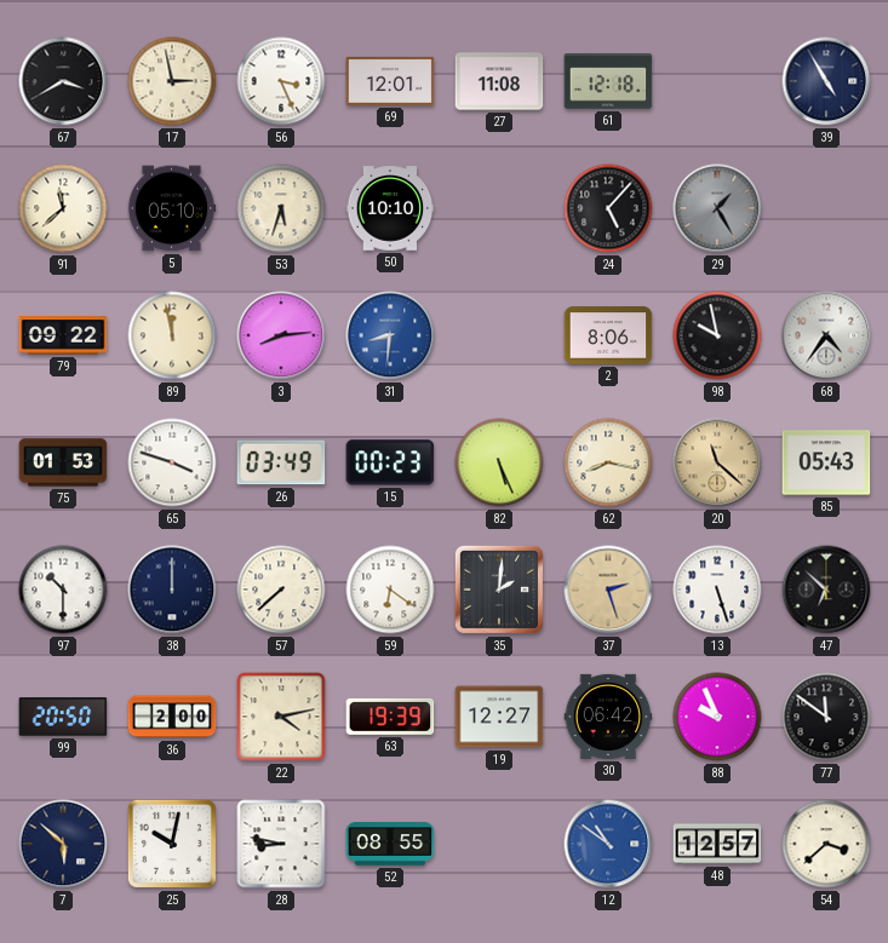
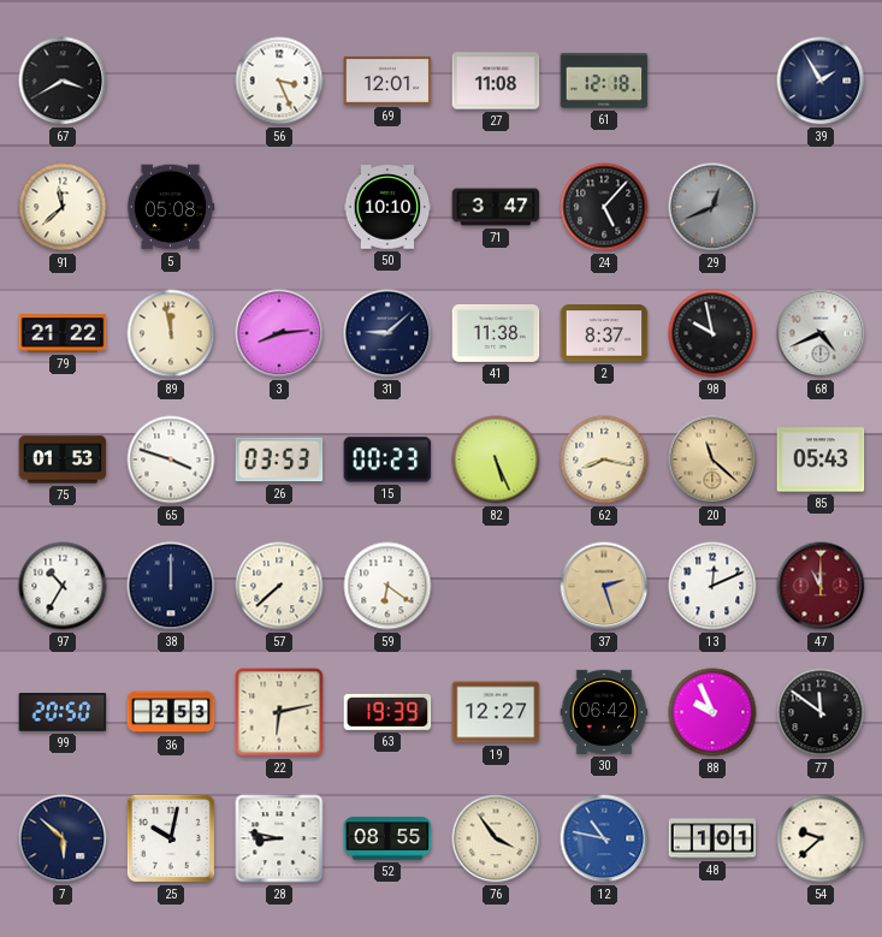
17: 2:58 -> none (172, 81)
39: 4:55 -> 1:55 (821, 81)
5: 05:10 -> 05:08 (171, 207)
53: 5:33 -> none (281, 208)
71: none -> 3:47 (496, 207)
29: 1:25 -> 12:41 (712, 207)
79: 09:22 -> 21:22 (63, 333)
31: 8:31 -> 9:08 (387, 333)
31 dial: blue -> navy (387, 333)
41: none -> 11:38 (496, 333)
2: 8:06 -> 8:37 (604, 333)
68: 4:36 -> 4:41 (821, 333)
26: 03:49 -> 03:53 (279, 459)
97: 10:30 -> 10:35 (63, 586)
35: 2:01 -> none (499, 590)
13: 5:27 -> 12:11 (712, 586)
47: 6:52 -> 11:00 (821, 586)
47 dial: black -> burgundy (821, 586)
36: 2:00 -> 2:53 (171, 712)
22: 4:13 -> 6:13 (279, 712)
76: none -> 3:54 (496, 838)
12: 10:51 -> 10:47 (604, 838)
48: 12:57 -> 1:01 (712, 838)
54: 3:38 -> 9:38 (821, 838)
